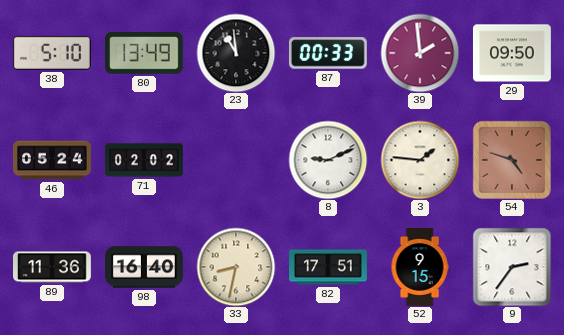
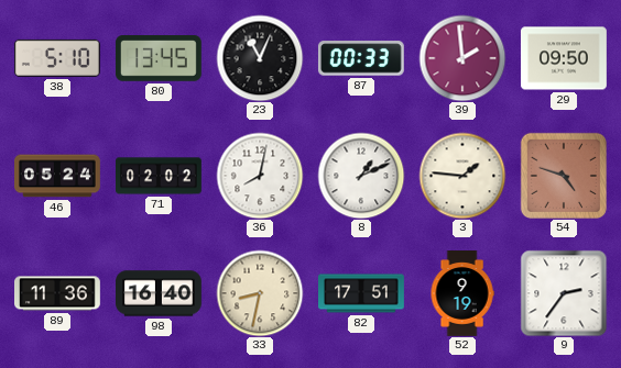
80: 13:49 -> 13:45 (159, 58)
23: 10:59 -> 11:04 (260, 58)
36: none -> 8:02 (260, 176)
8: 9:11 -> 1:11 (361, 176)
52: 9:15 -> 9:19 (462, 294)
